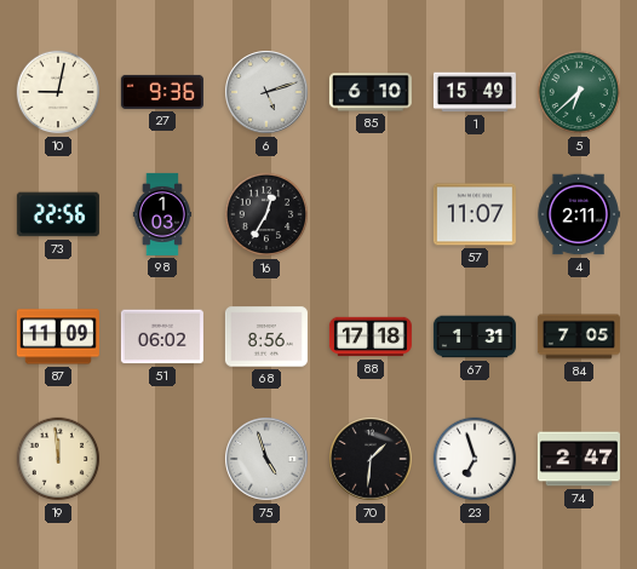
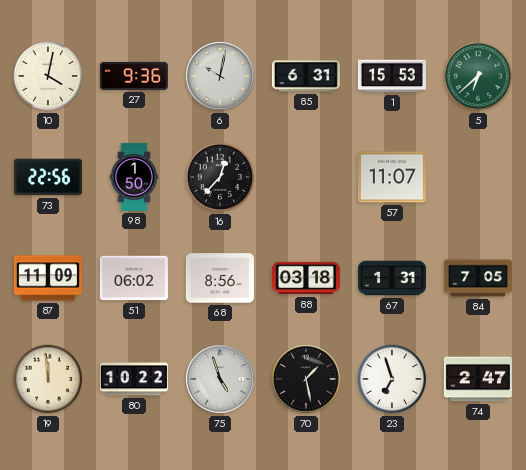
10: 9:02 -> 4:02 (48, 76)
6: 5:12 -> 10:02 (220, 76)
85: 6:10 -> 6:31 (306, 76)
1: 15:49 -> 15:53 (392, 76)
98: 1:03 -> 1:50 (133, 177)
16: 12:35 -> 12:37 (220, 177)
4: 2:11 -> none (579, 214)
88: 17:18 -> 03:18 (306, 278)
80: none -> 10:22 (134, 379)
70: 1:31 -> 1:28 (306, 379)
